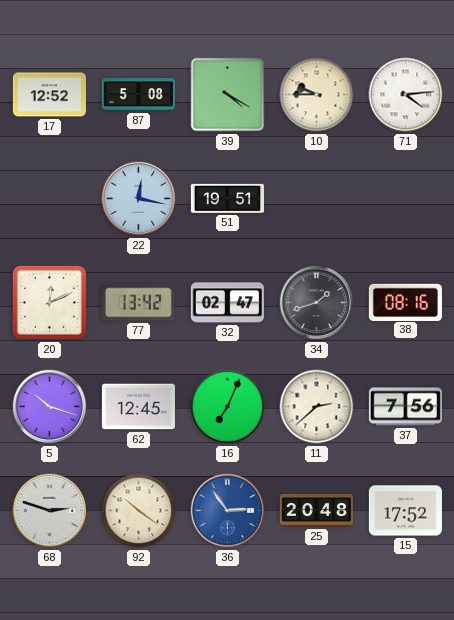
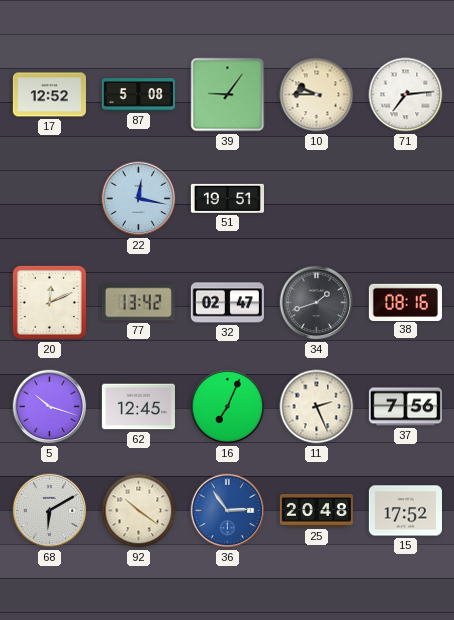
39: 4:20 -> 9:06 (228, 95)
71: 4:14 -> 7:14 (406, 95)
11: 2:38 -> 2:26 (317, 407)
68: 2:48 -> 6:10 (50, 511)
